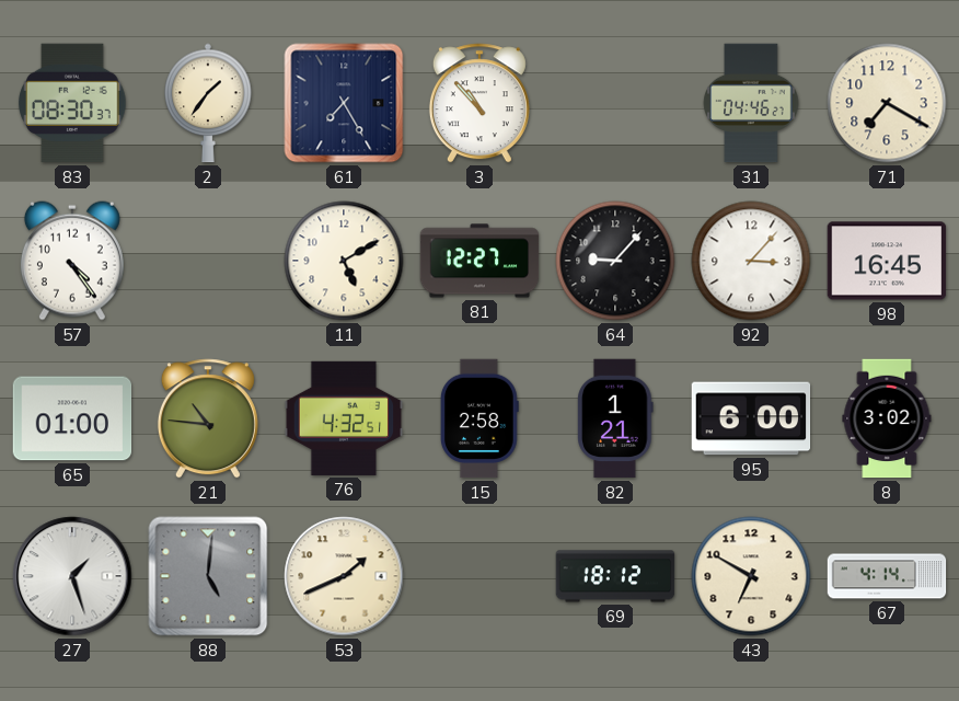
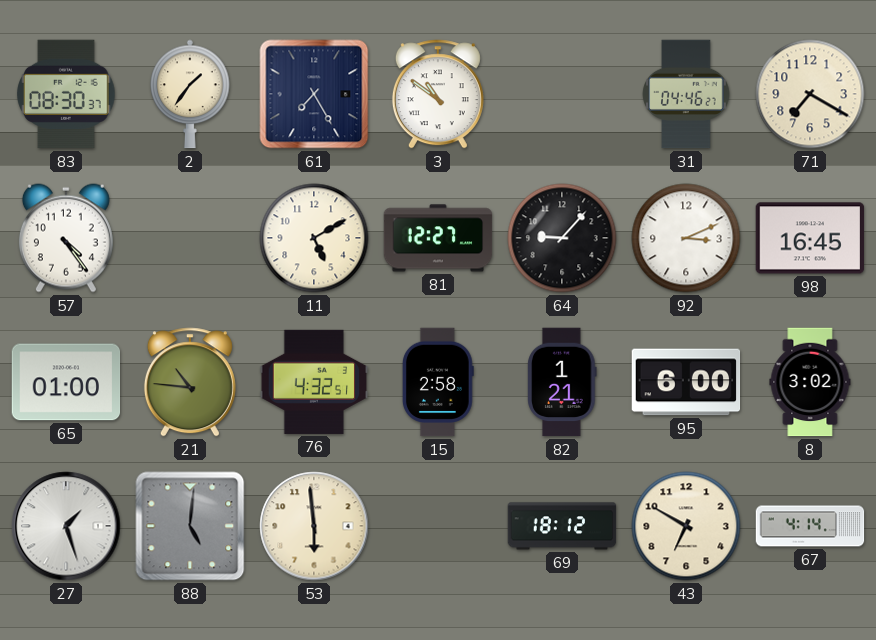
3: 10:53 -> 10:51 (438, 94)
92: 3:07 -> 3:11 (686, 238)
53: 1:41 -> 5:59 (314, 526)
